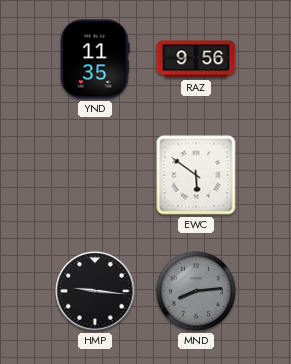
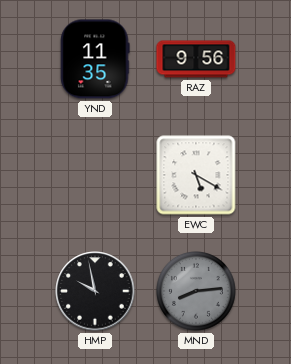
EWC: 5:51 -> 5:20 (196, 175)
HMP: 9:16 -> 9:58 (95, 291)
